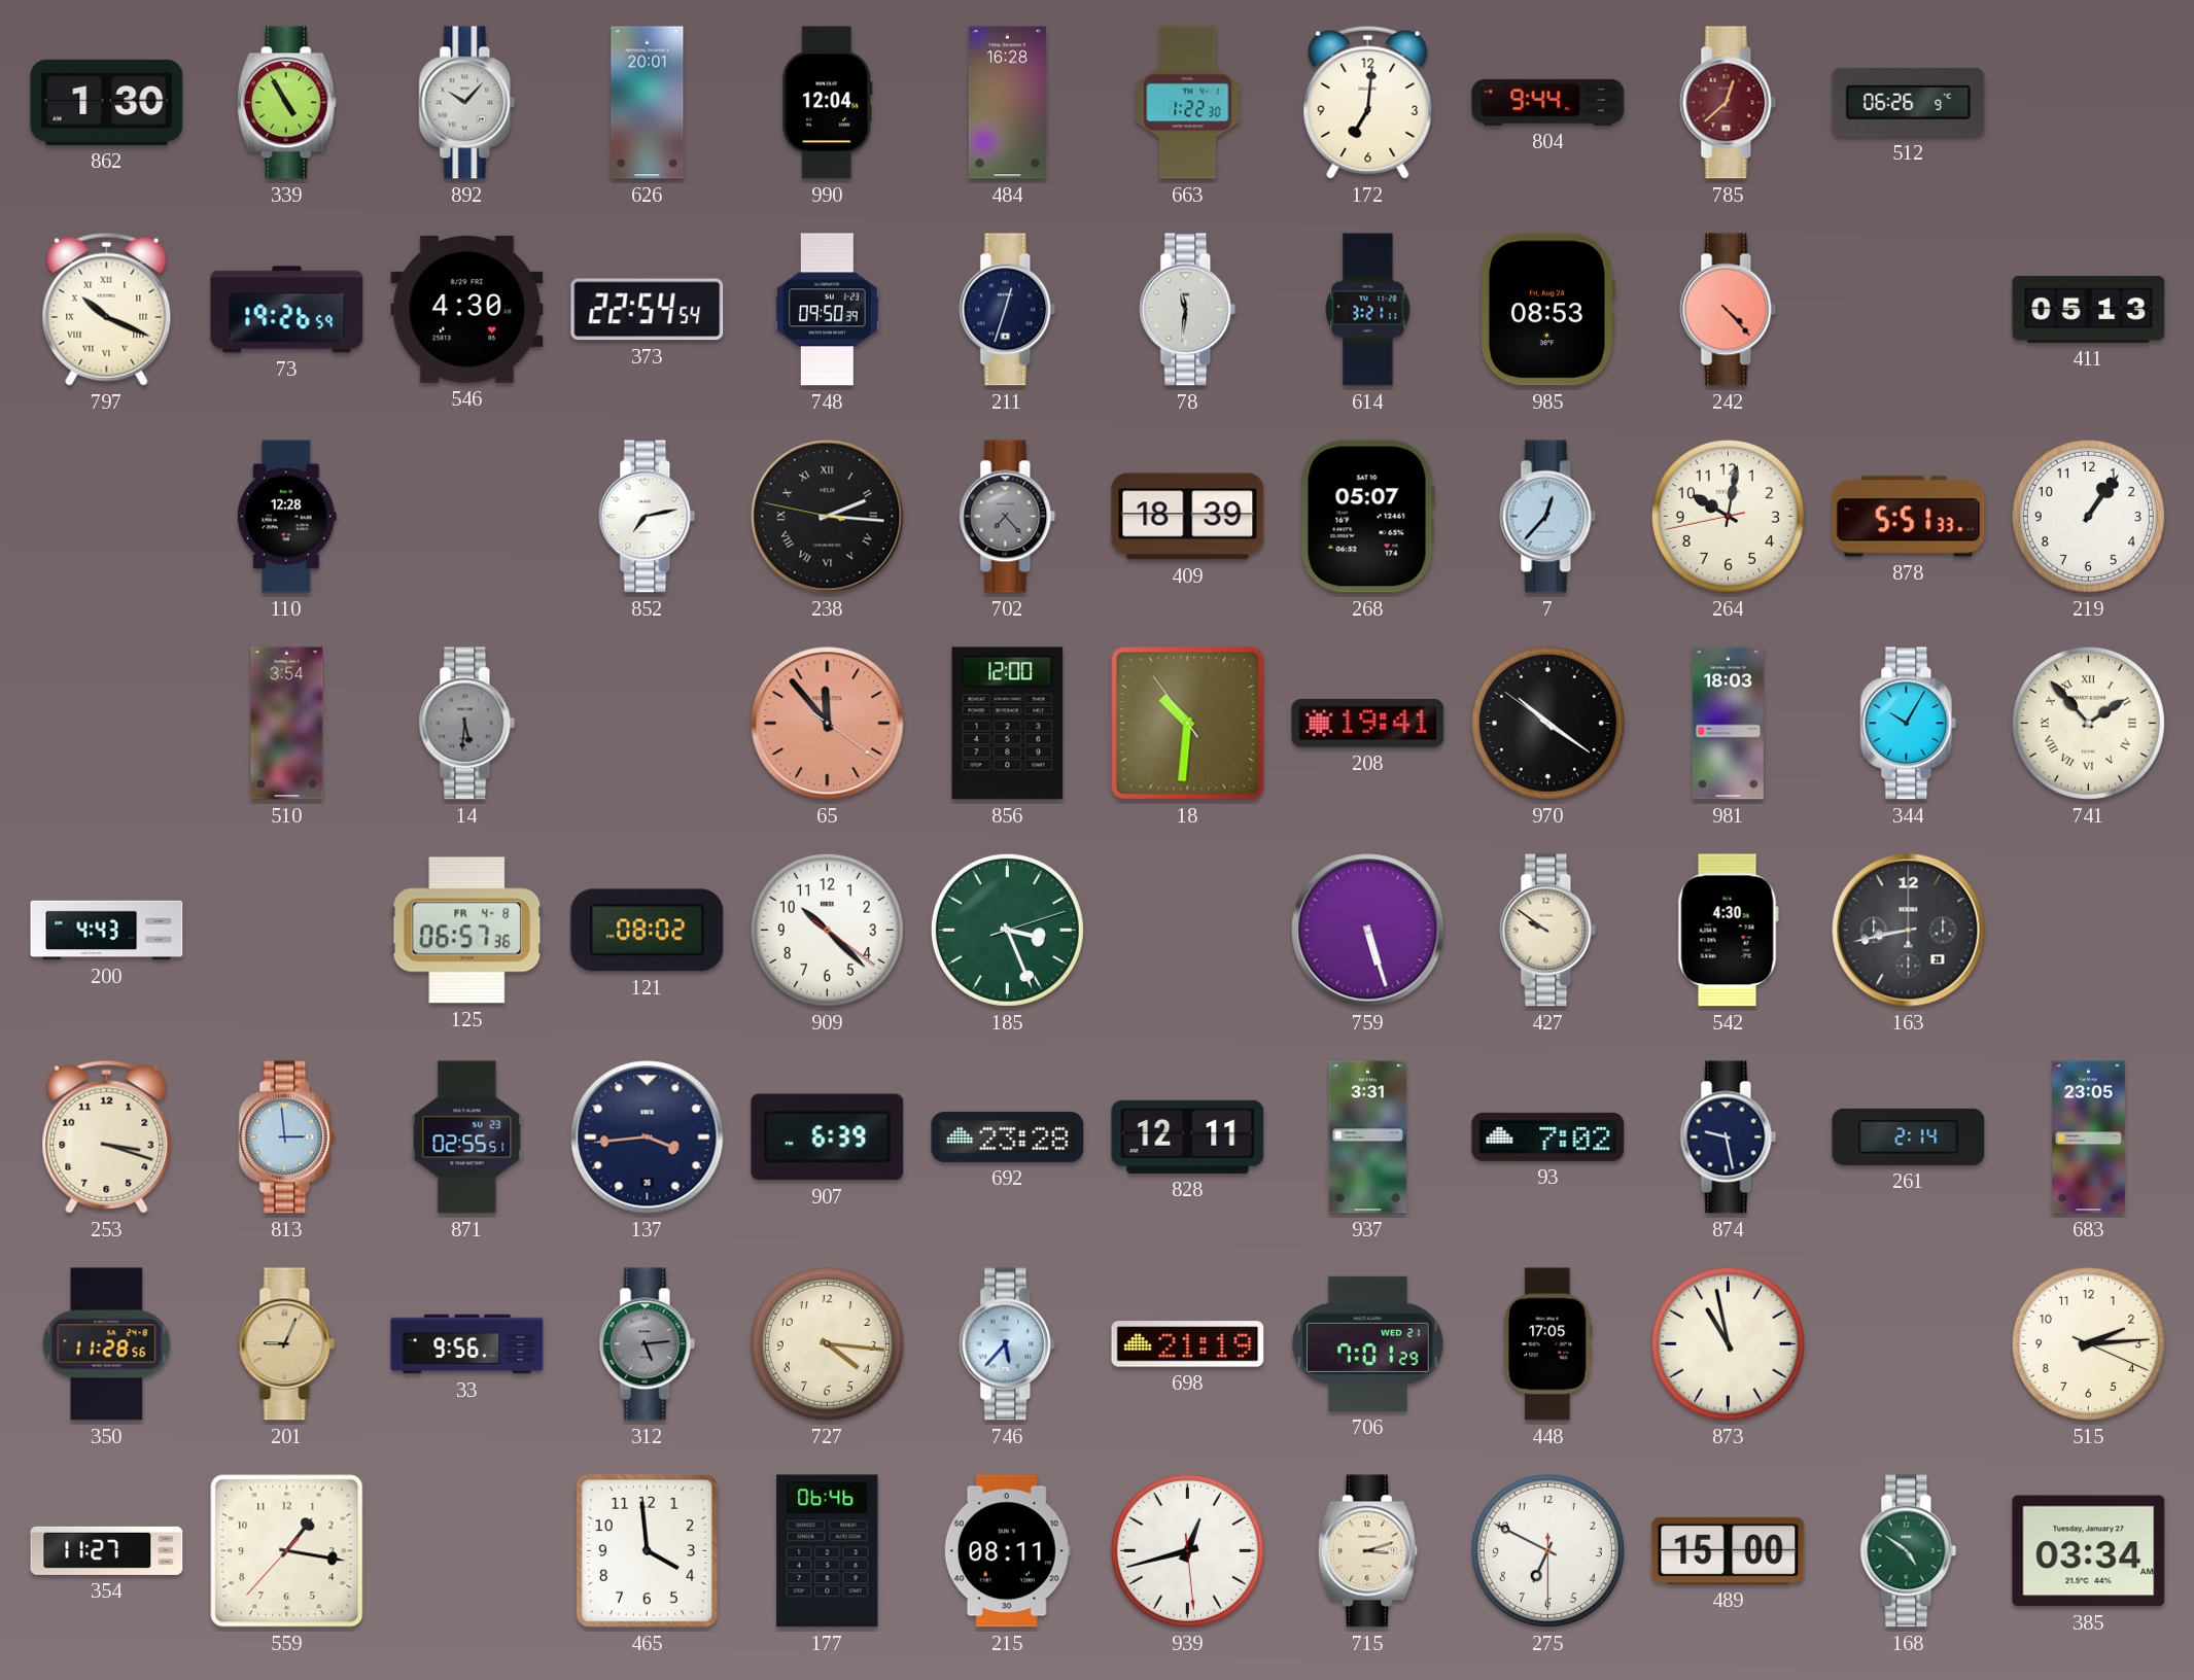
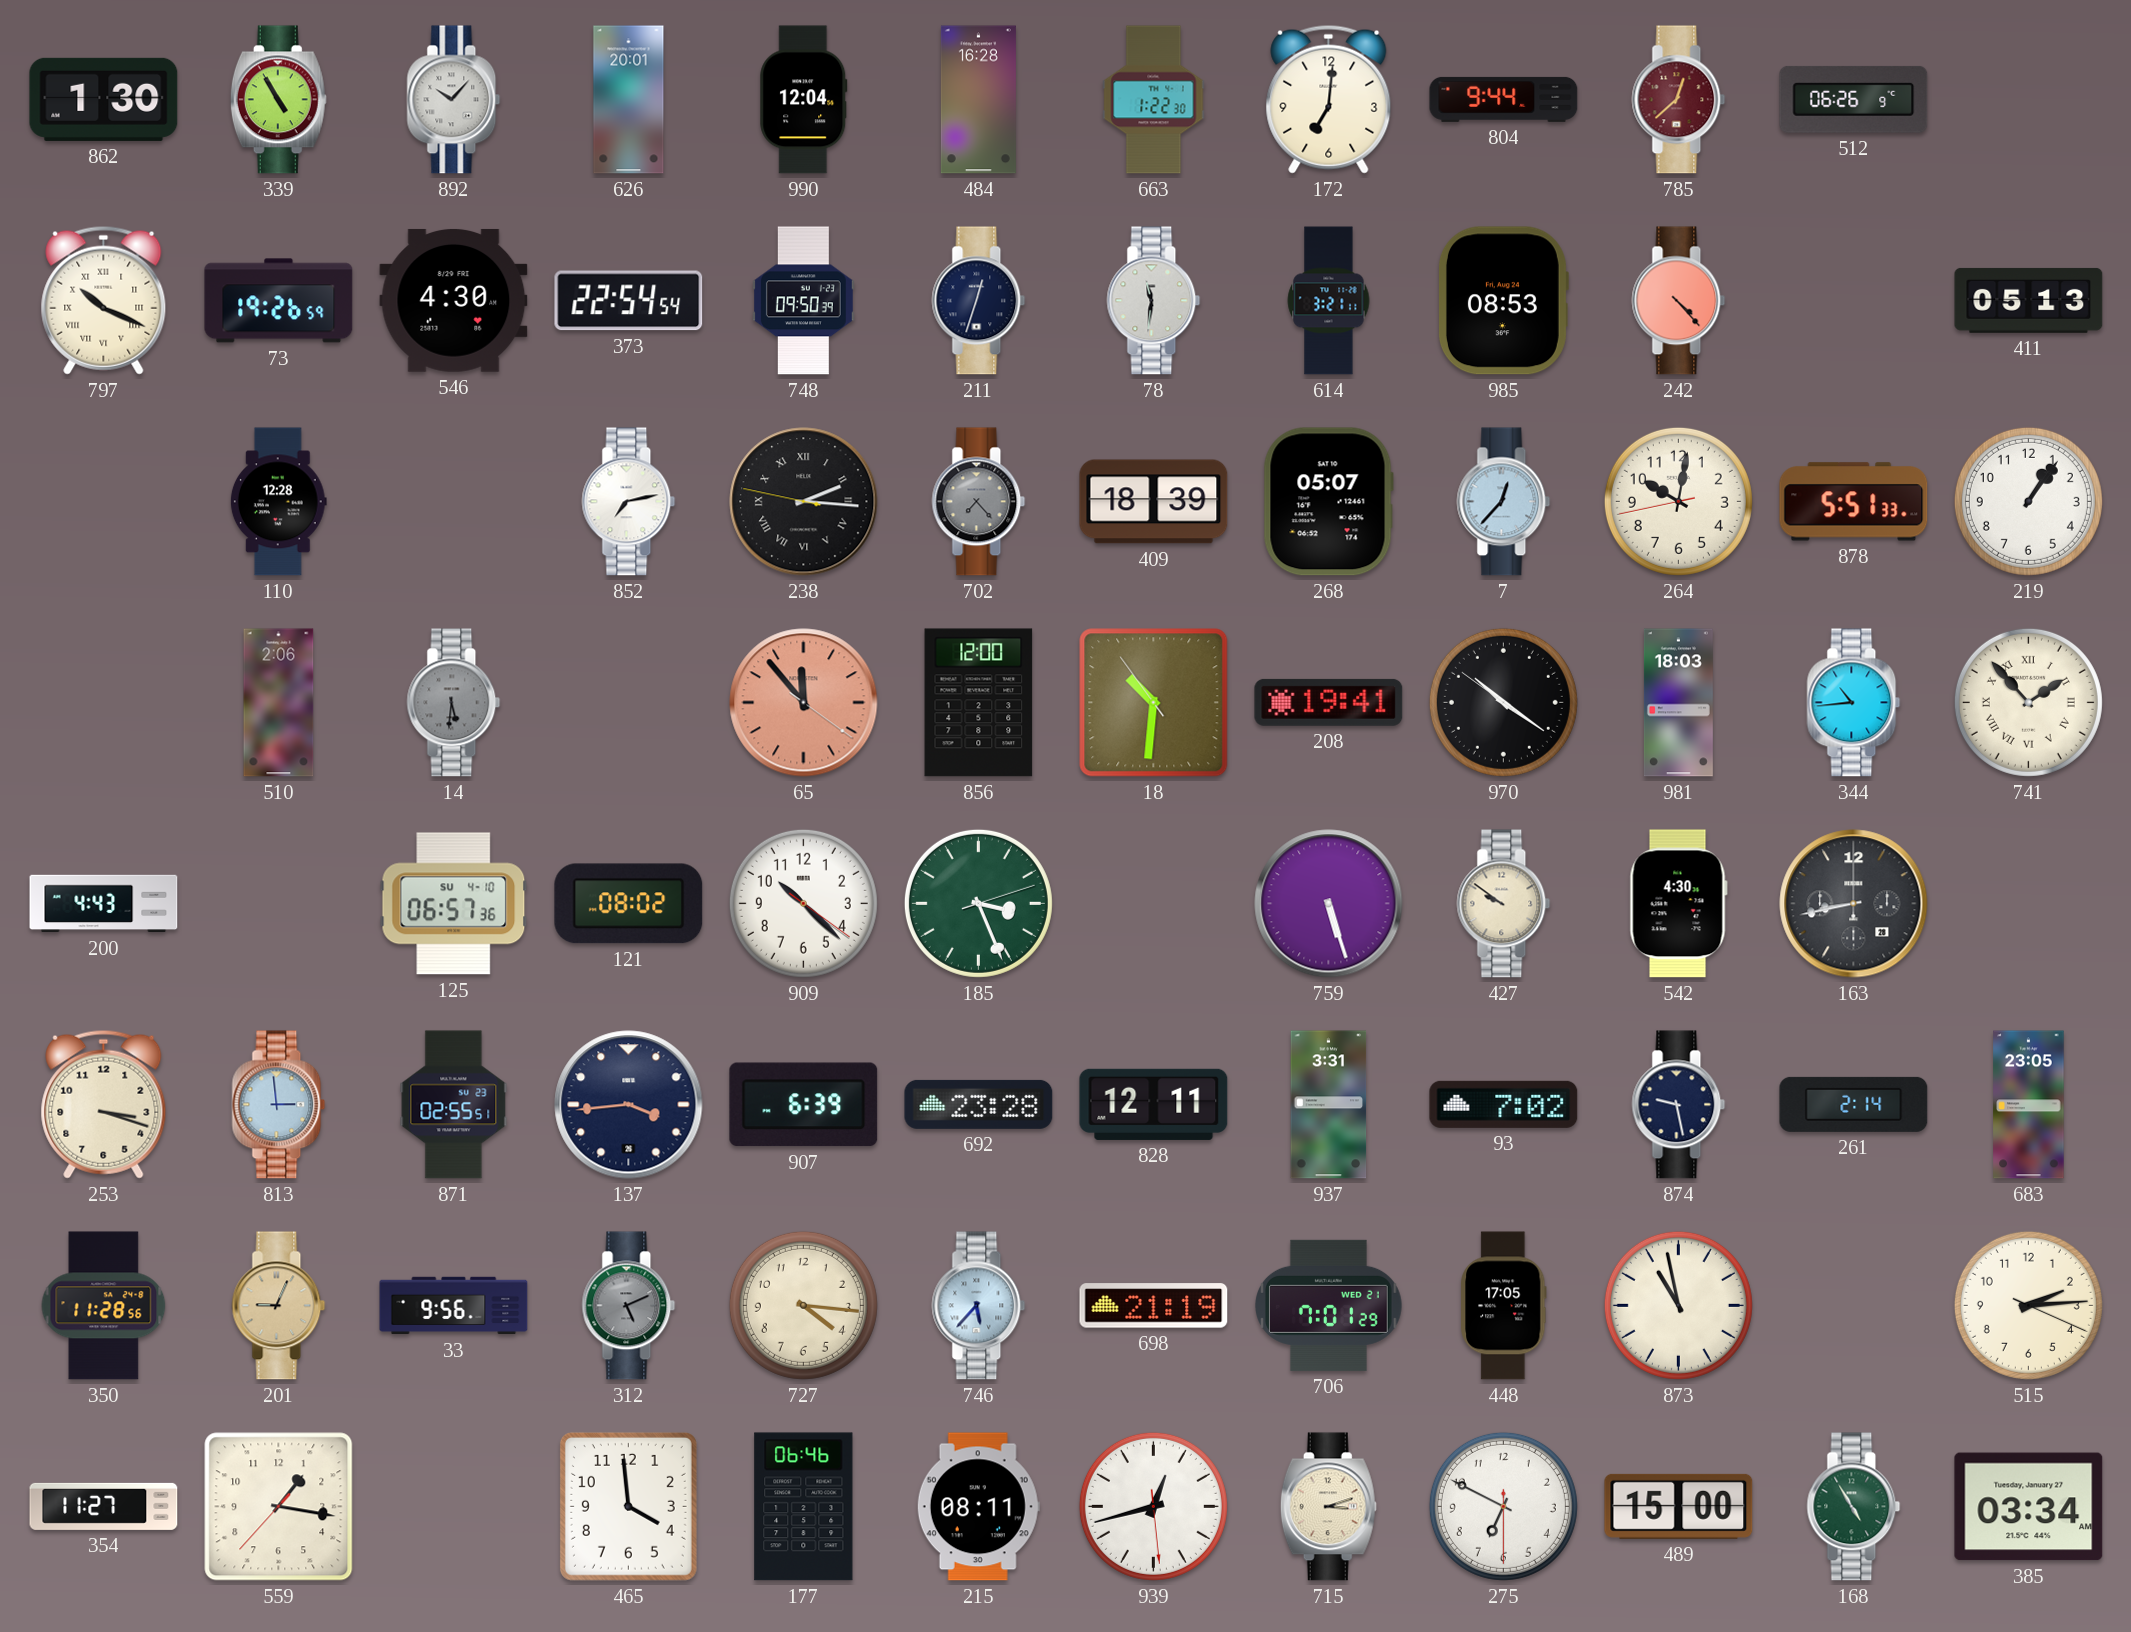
510: 3:54 -> 2:06 (279, 703)
344: 10:05 -> 10:44 (1854, 703)
125 date: FR 4-8 -> SU 4-10 (454, 904)
312: 5:14 -> 5:11 (629, 1306)
168: 4:51 -> 4:55 (1854, 1507)
